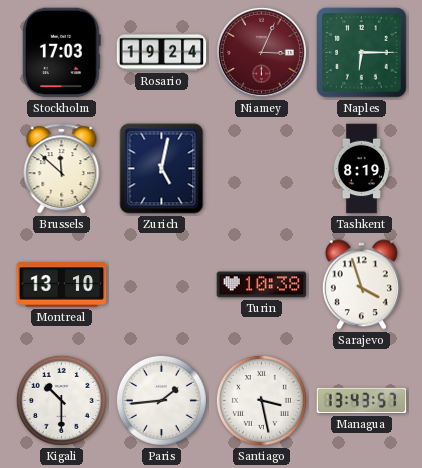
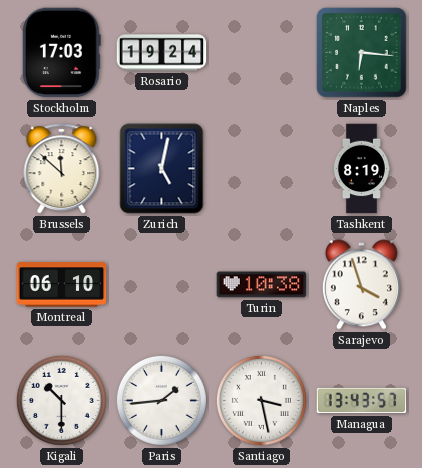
Niamey: 3:04 -> none (261, 52)
Naples: 6:15 -> 6:16 (362, 53)
Montreal: 13:10 -> 06:10 (62, 285)
